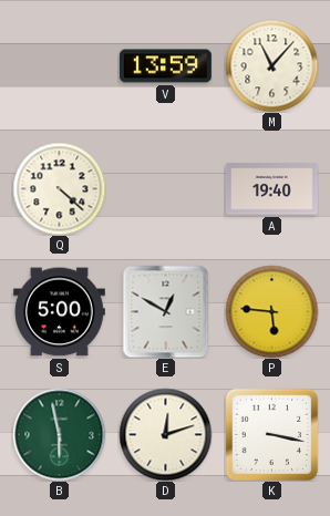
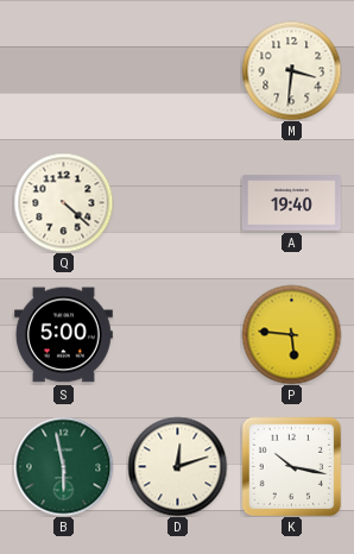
V: 13:59 -> none (165, 66)
M: 11:07 -> 3:31 (291, 70)
E: 12:50 -> none (166, 311)
K: 3:17 -> 10:17 (291, 466)
